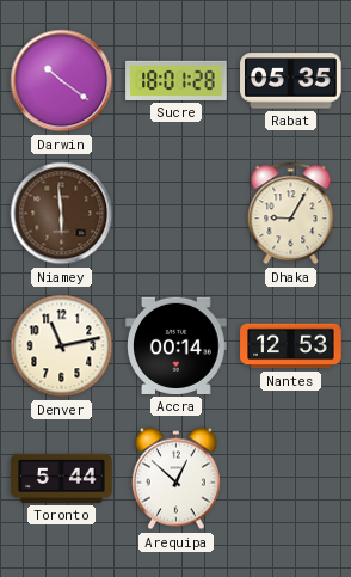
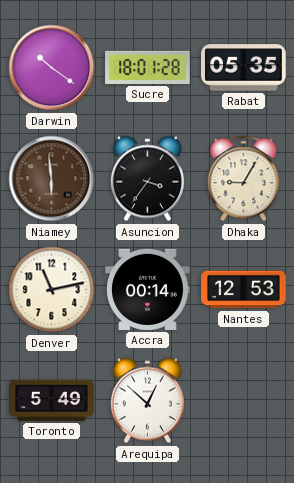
Asuncion: none -> 3:36 (147, 179)
Toronto: 5:44 -> 5:49 (52, 400)
